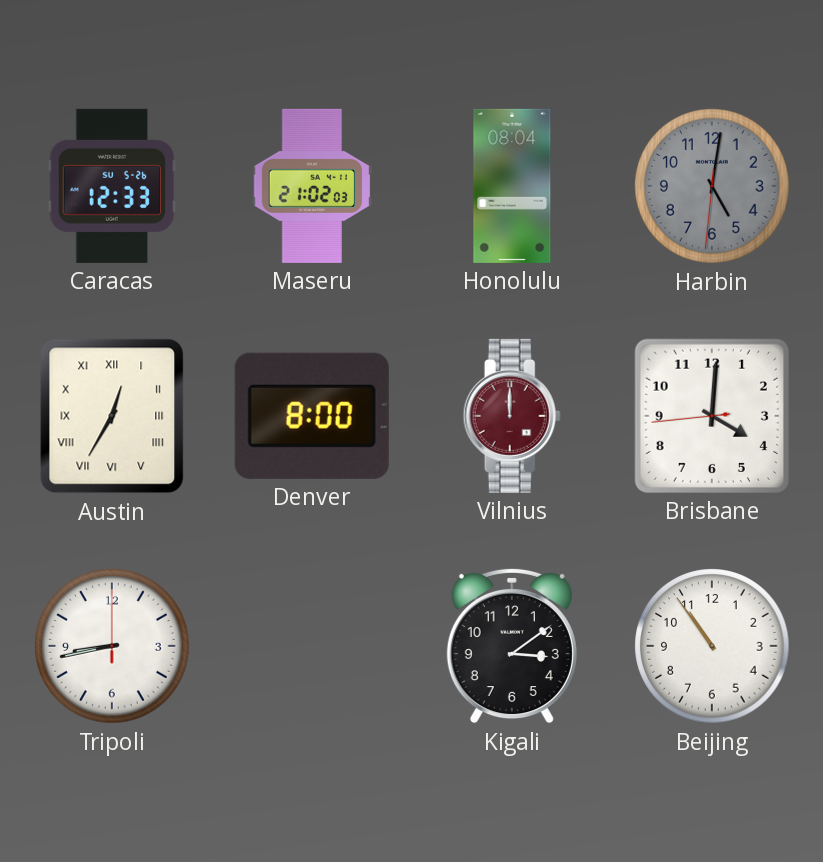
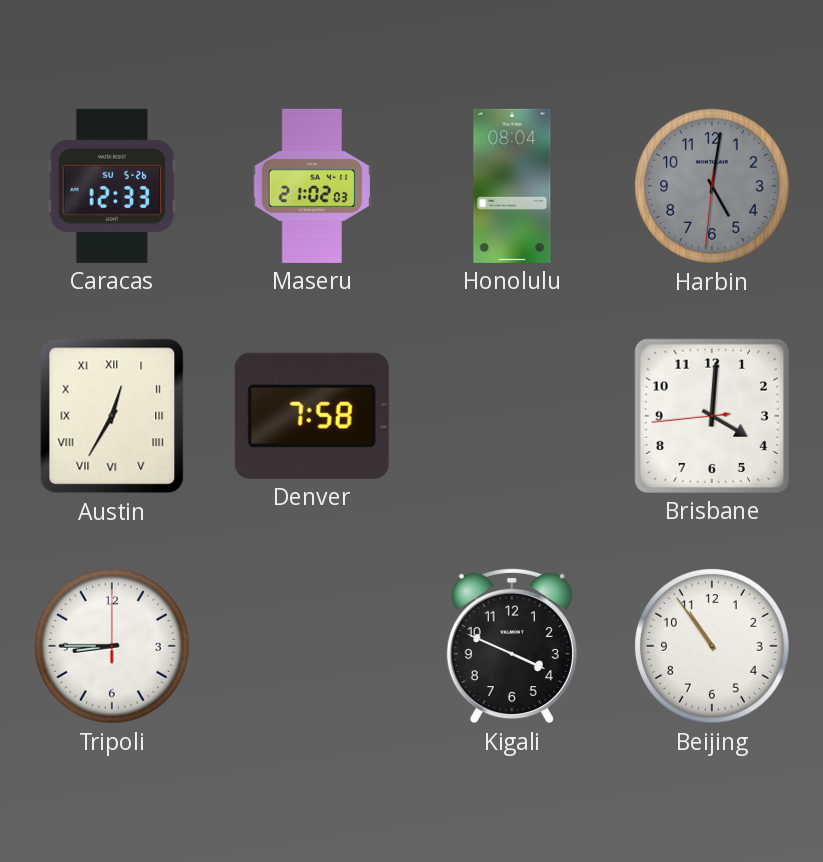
Denver: 8:00 -> 7:58 (312, 416)
Vilnius: 12:00 -> none (512, 416)
Tripoli: 8:43 -> 8:45 (112, 646)
Kigali: 3:09 -> 3:49 (512, 646)
